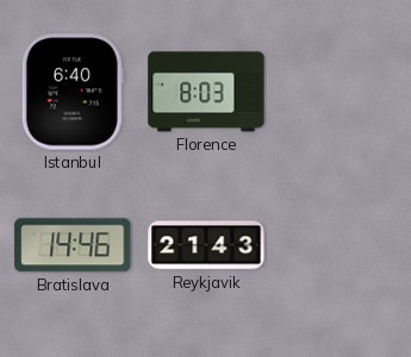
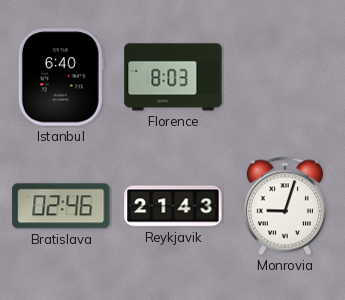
Bratislava: 14:46 -> 02:46 (61, 206)
Monrovia: none -> 9:03 (285, 206)
